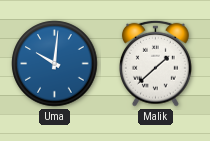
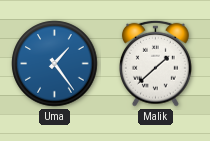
Uma: 10:01 -> 1:24 (55, 64)
